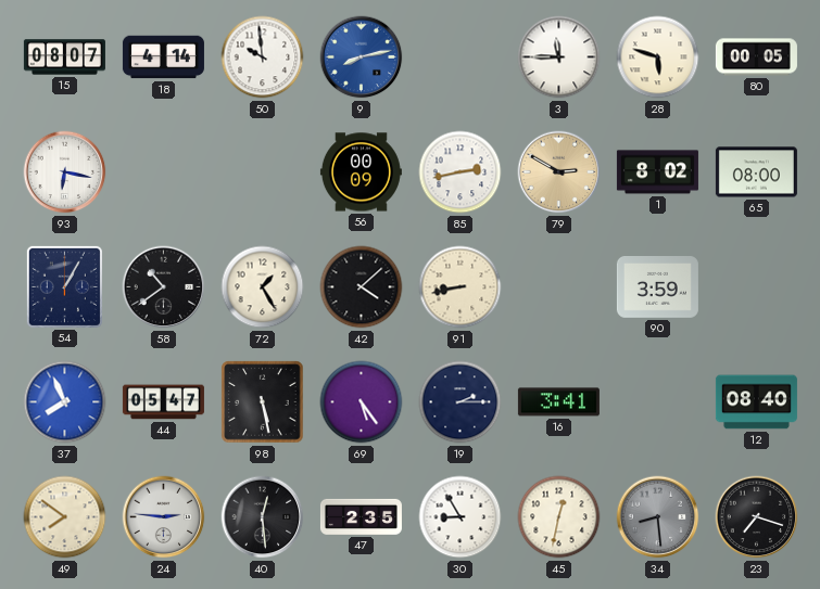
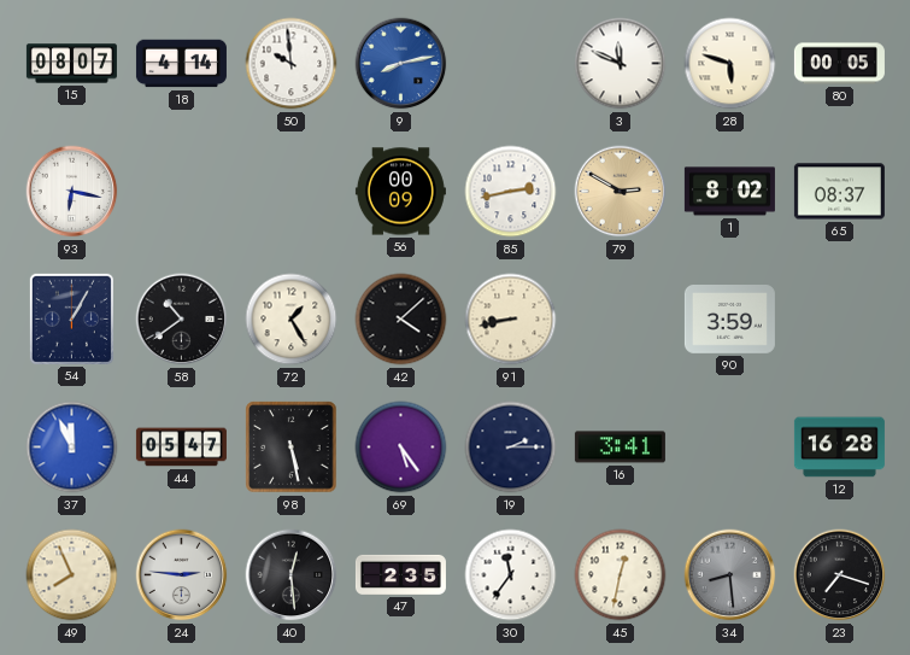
3: 11:45 -> 11:49 (621, 64)
65: 08:00 -> 08:37 (839, 192)
37: 7:56 -> 11:56 (72, 448)
12: 08:40 -> 16:28 (839, 448)
49: 7:51 -> 7:56 (72, 575)
30: 8:55 -> 11:36 (511, 575)
